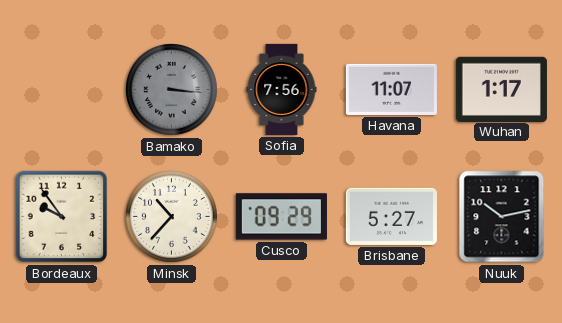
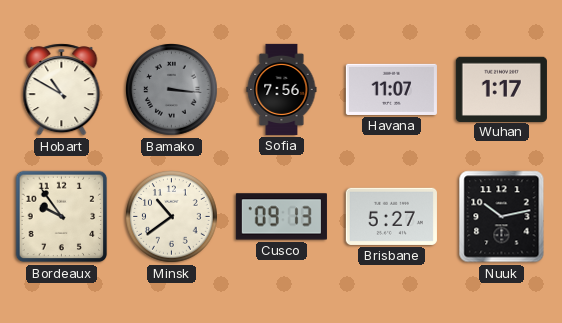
Hobart: none -> 10:50 (62, 90)
Minsk: 10:37 -> 10:39 (172, 217)
Cusco: 09:29 -> 09:13 (281, 217)
